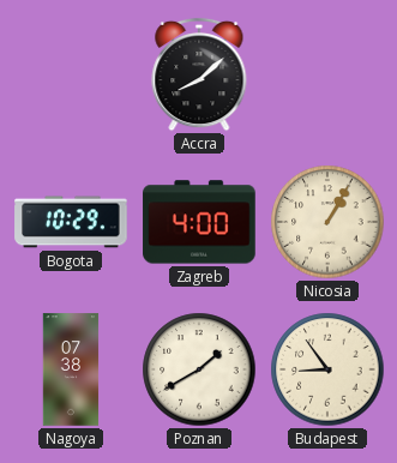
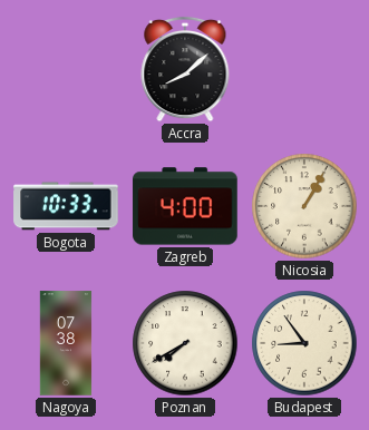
Bogota: 10:29 -> 10:33 (66, 206)
Poznan: 1:40 -> 7:40 (185, 343)
